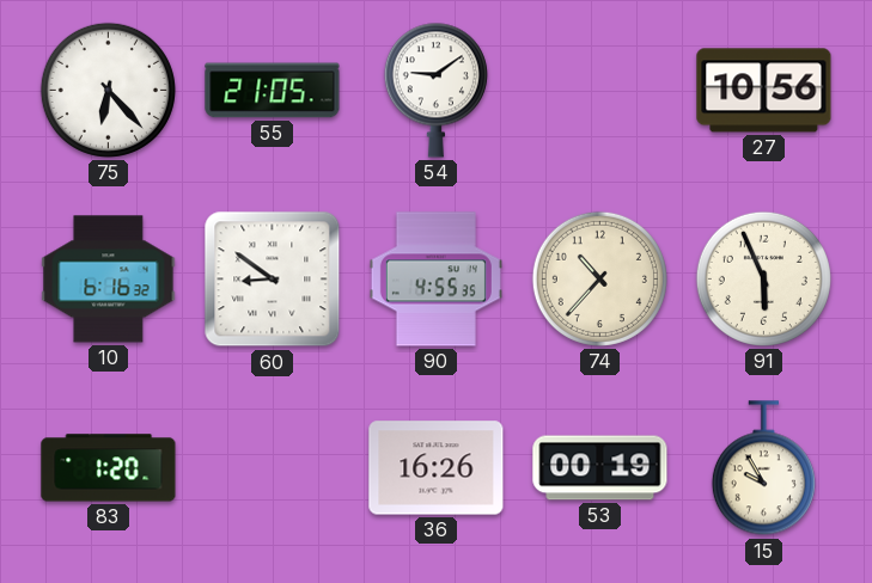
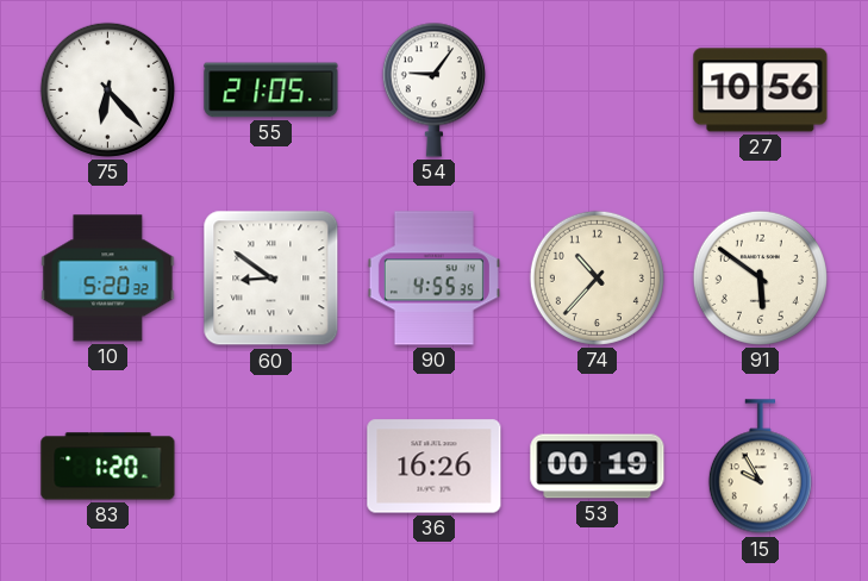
54: 9:09 -> 9:06 (433, 89)
10: 6:16 -> 5:20 (108, 279)
91: 5:56 -> 5:51 (760, 277)
